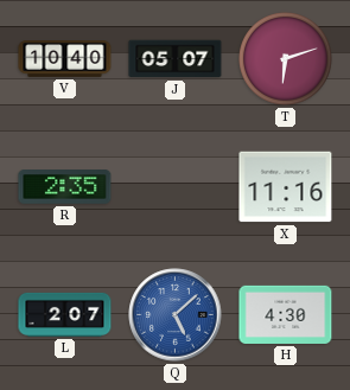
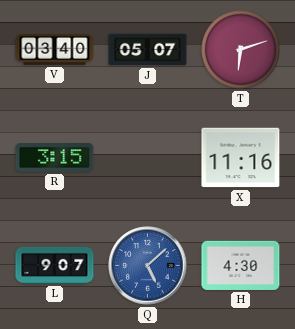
V: 10:40 -> 03:40 (55, 50)
R: 2:35 -> 3:15 (55, 158)
L: 2:07 -> 9:07 (55, 265)
